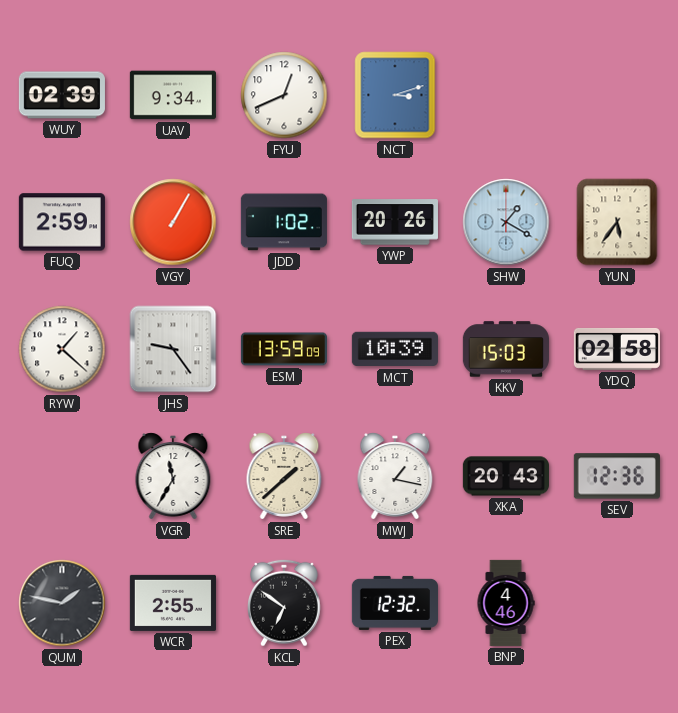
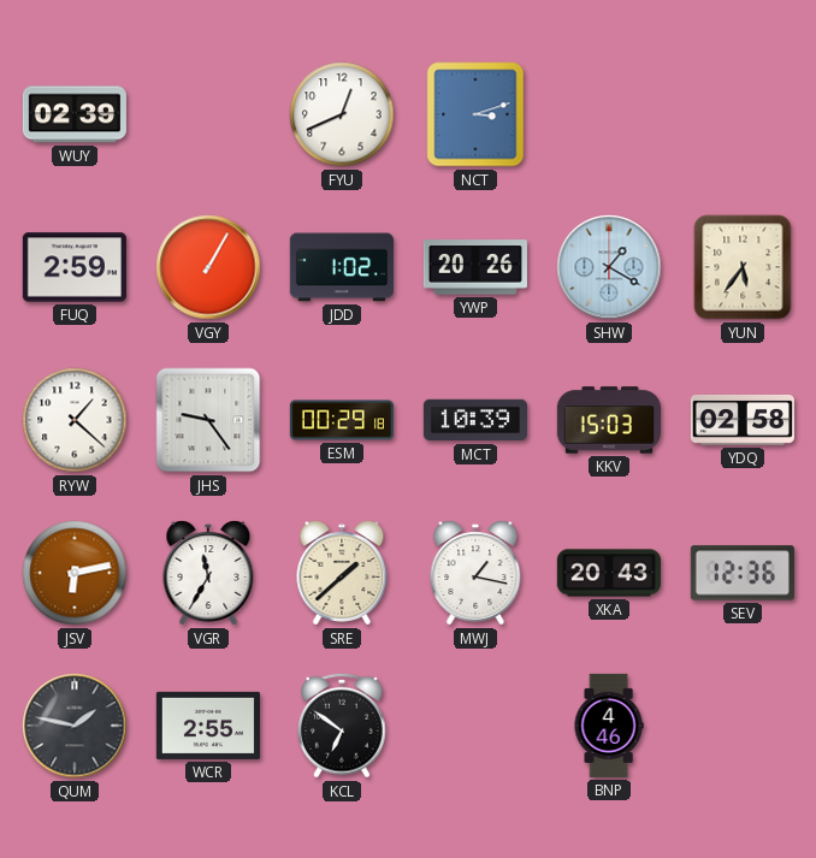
UAV: 9:34 -> none (173, 95)
ESM: 13:59 -> 00:29 (342, 420)
JSV: none -> 6:13 (75, 573)
PEX: 12:32 -> none (395, 603)
